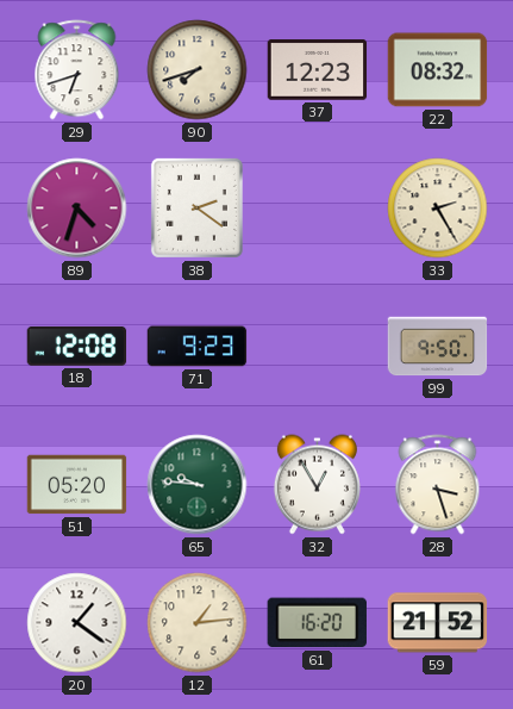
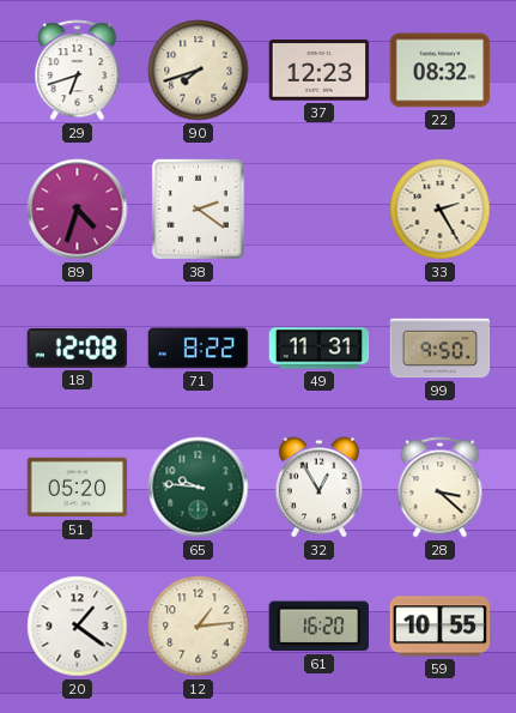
71: 9:23 -> 8:22 (199, 349)
49: none -> 11:31 (320, 349)
28: 3:27 -> 3:22 (441, 488)
59: 21:52 -> 10:55 (441, 627)
